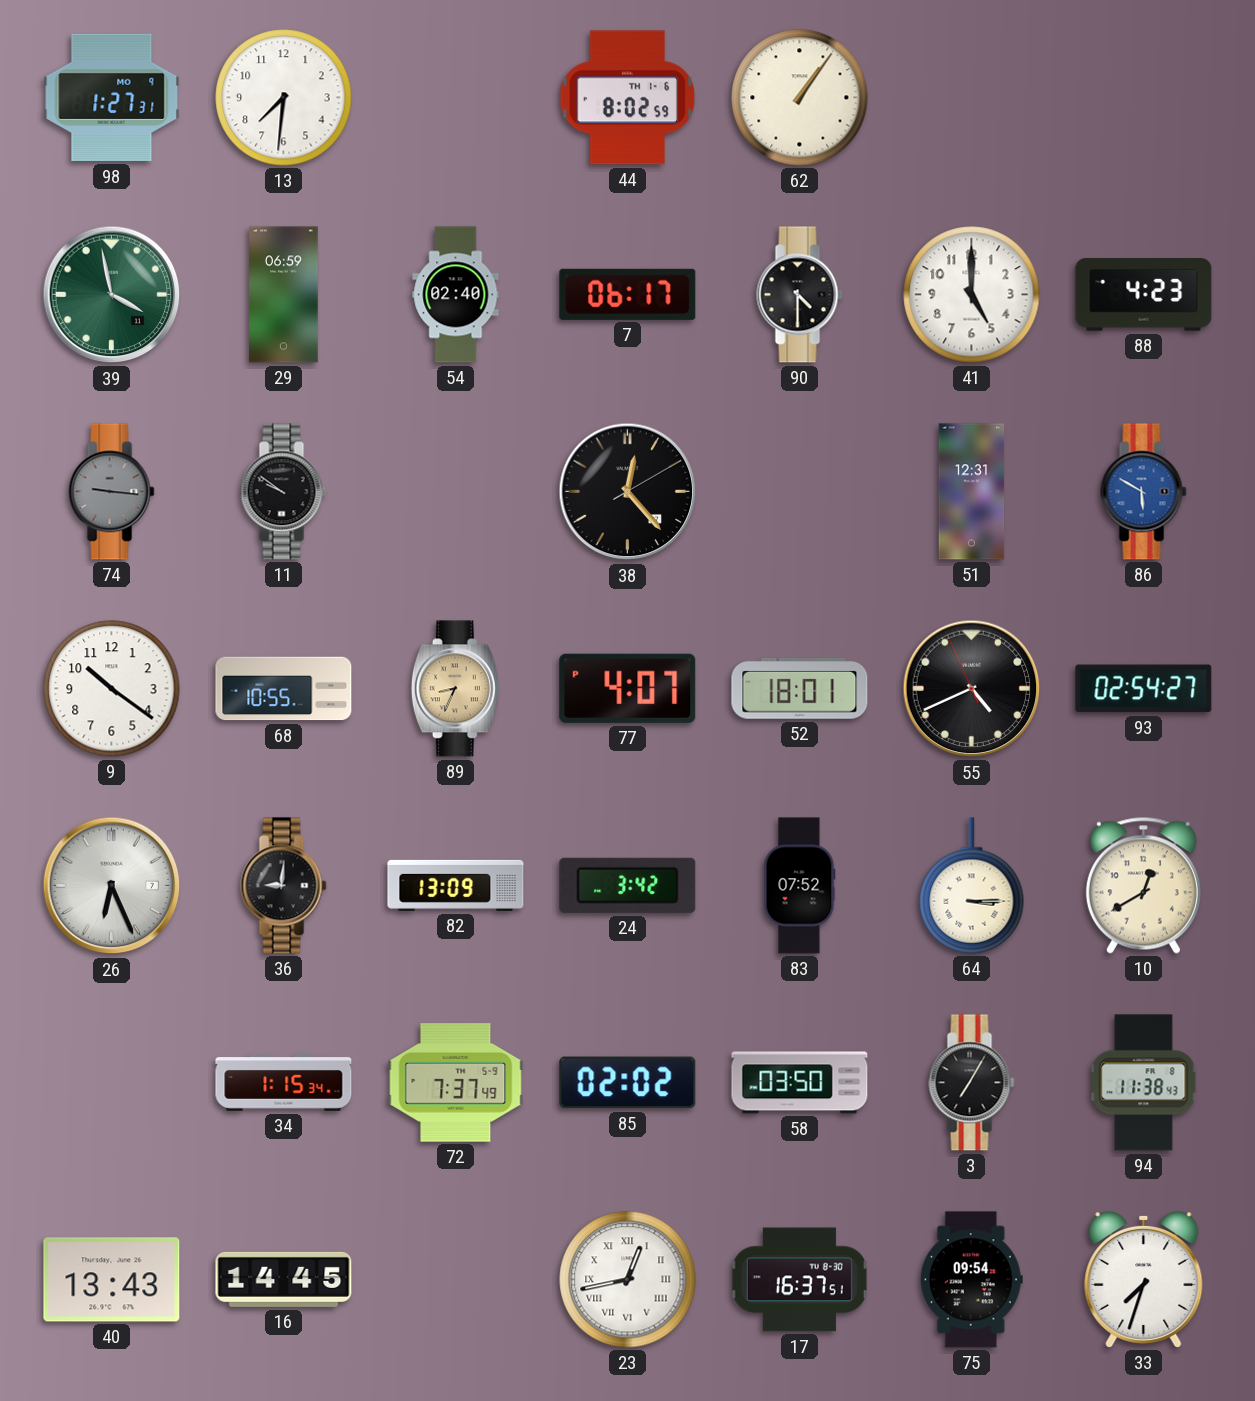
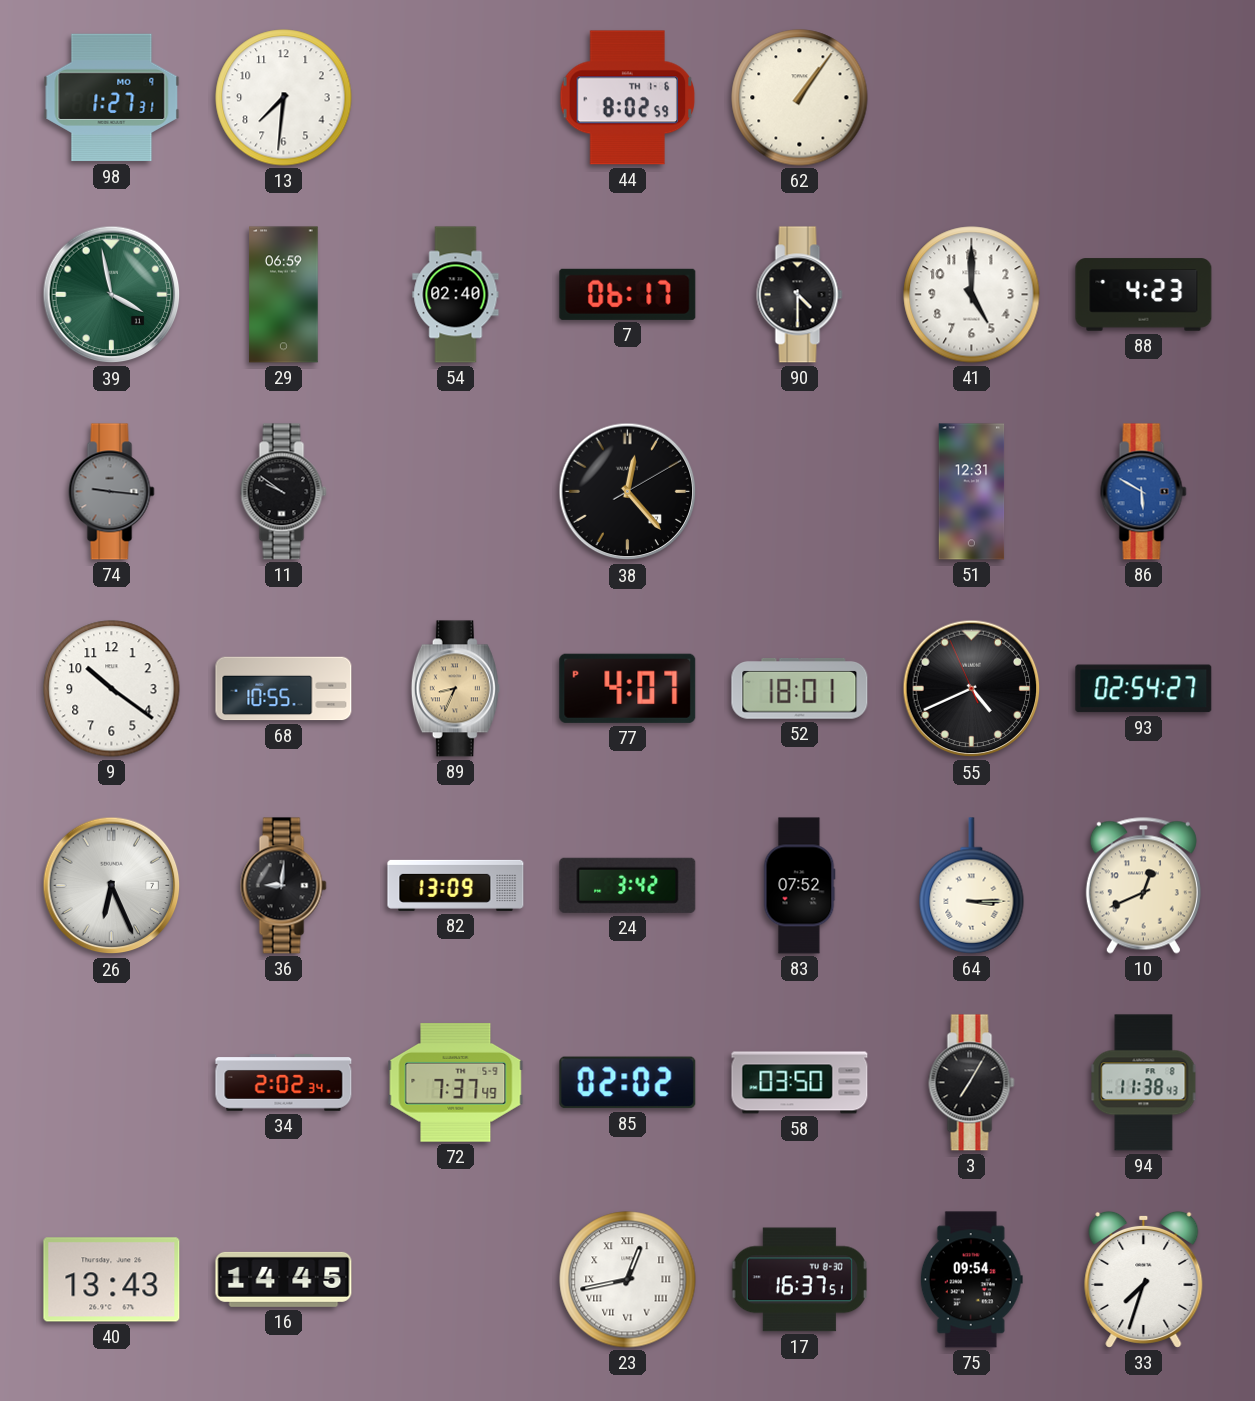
10: 12:40 -> 12:41 (1143, 885)
34: 1:15 -> 2:02 (284, 1083)
